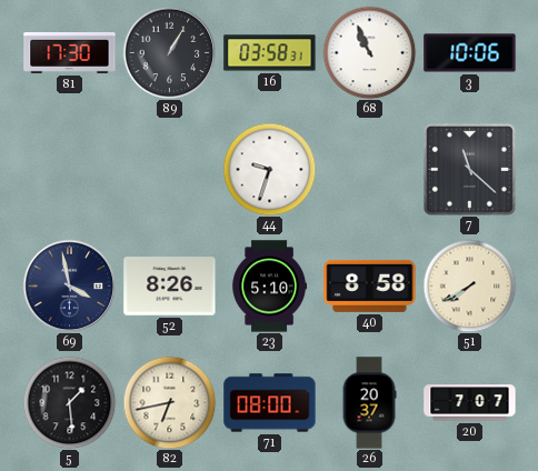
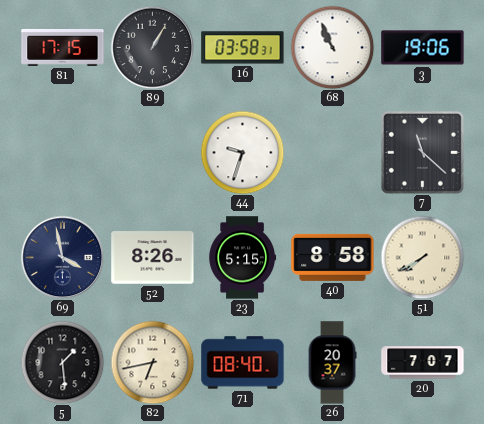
81: 17:30 -> 17:15 (63, 47)
3: 10:06 -> 19:06 (423, 48)
23: 5:10 -> 5:15 (243, 258)
71: 08:00 -> 08:40 (243, 363)
